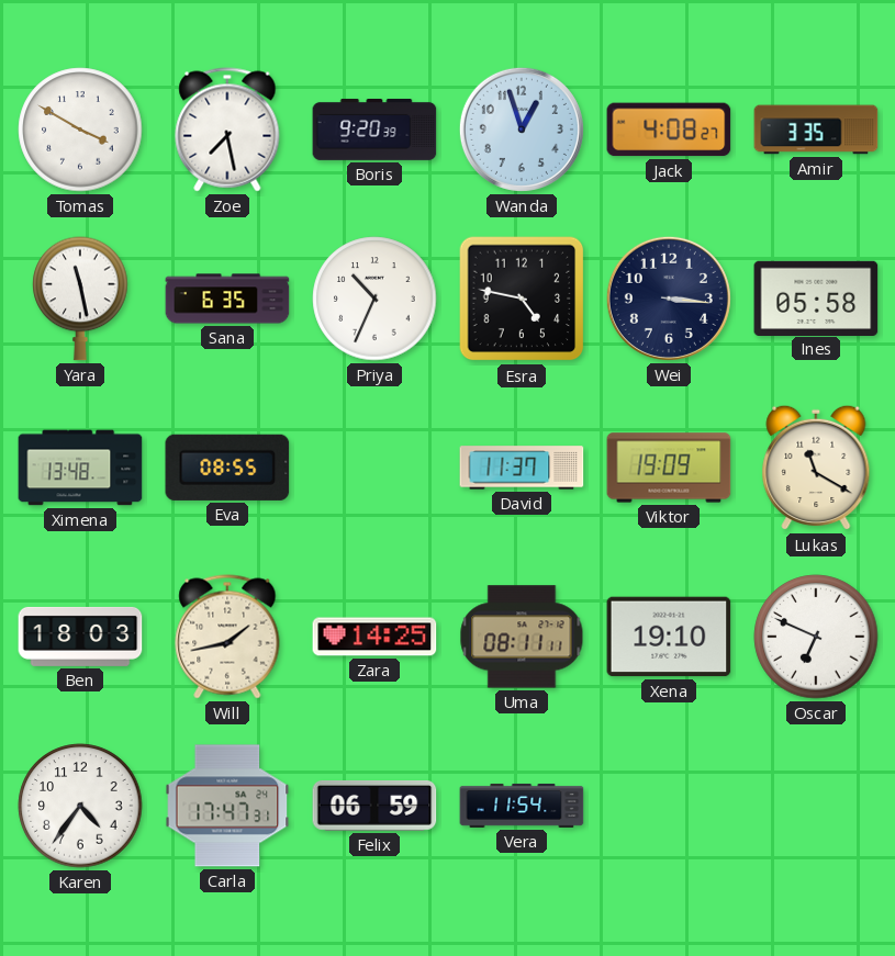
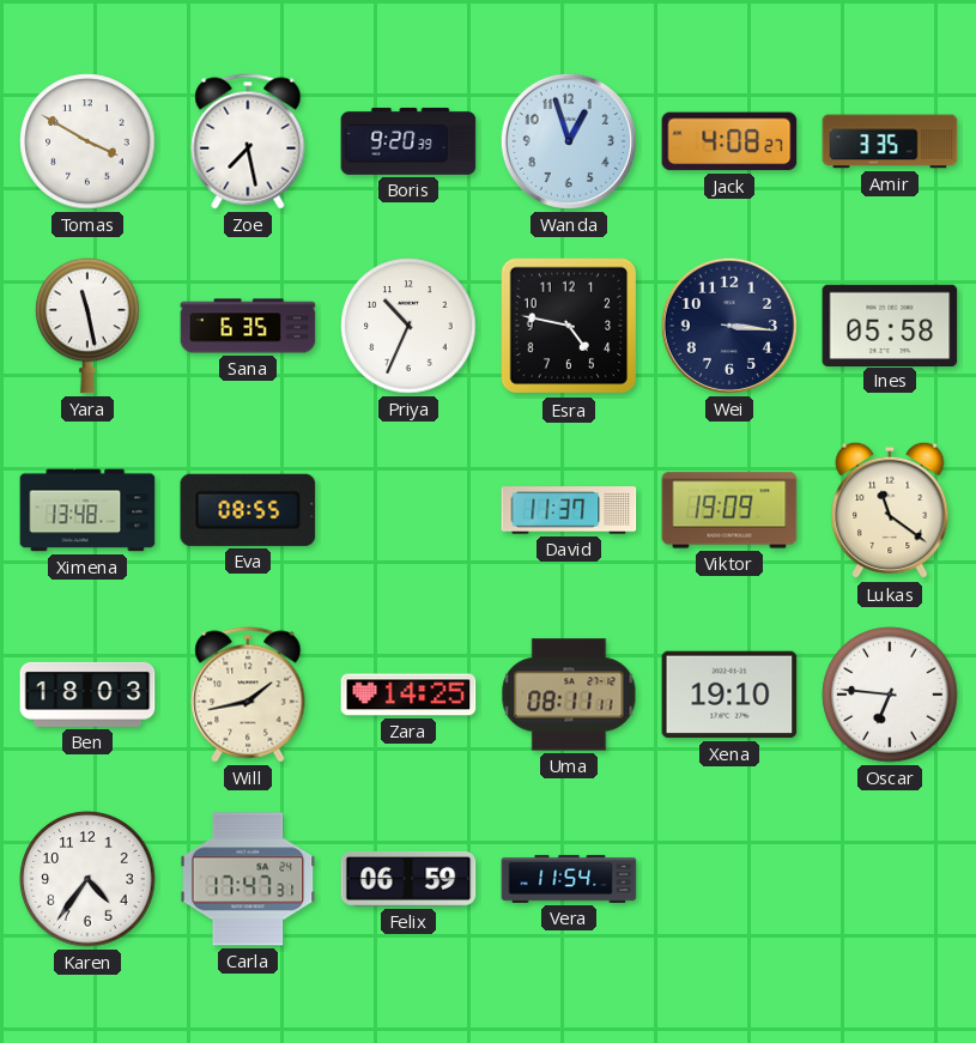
Lukas: 11:20 -> 11:21 (890, 510)
Oscar: 6:49 -> 6:46 (890, 695)
